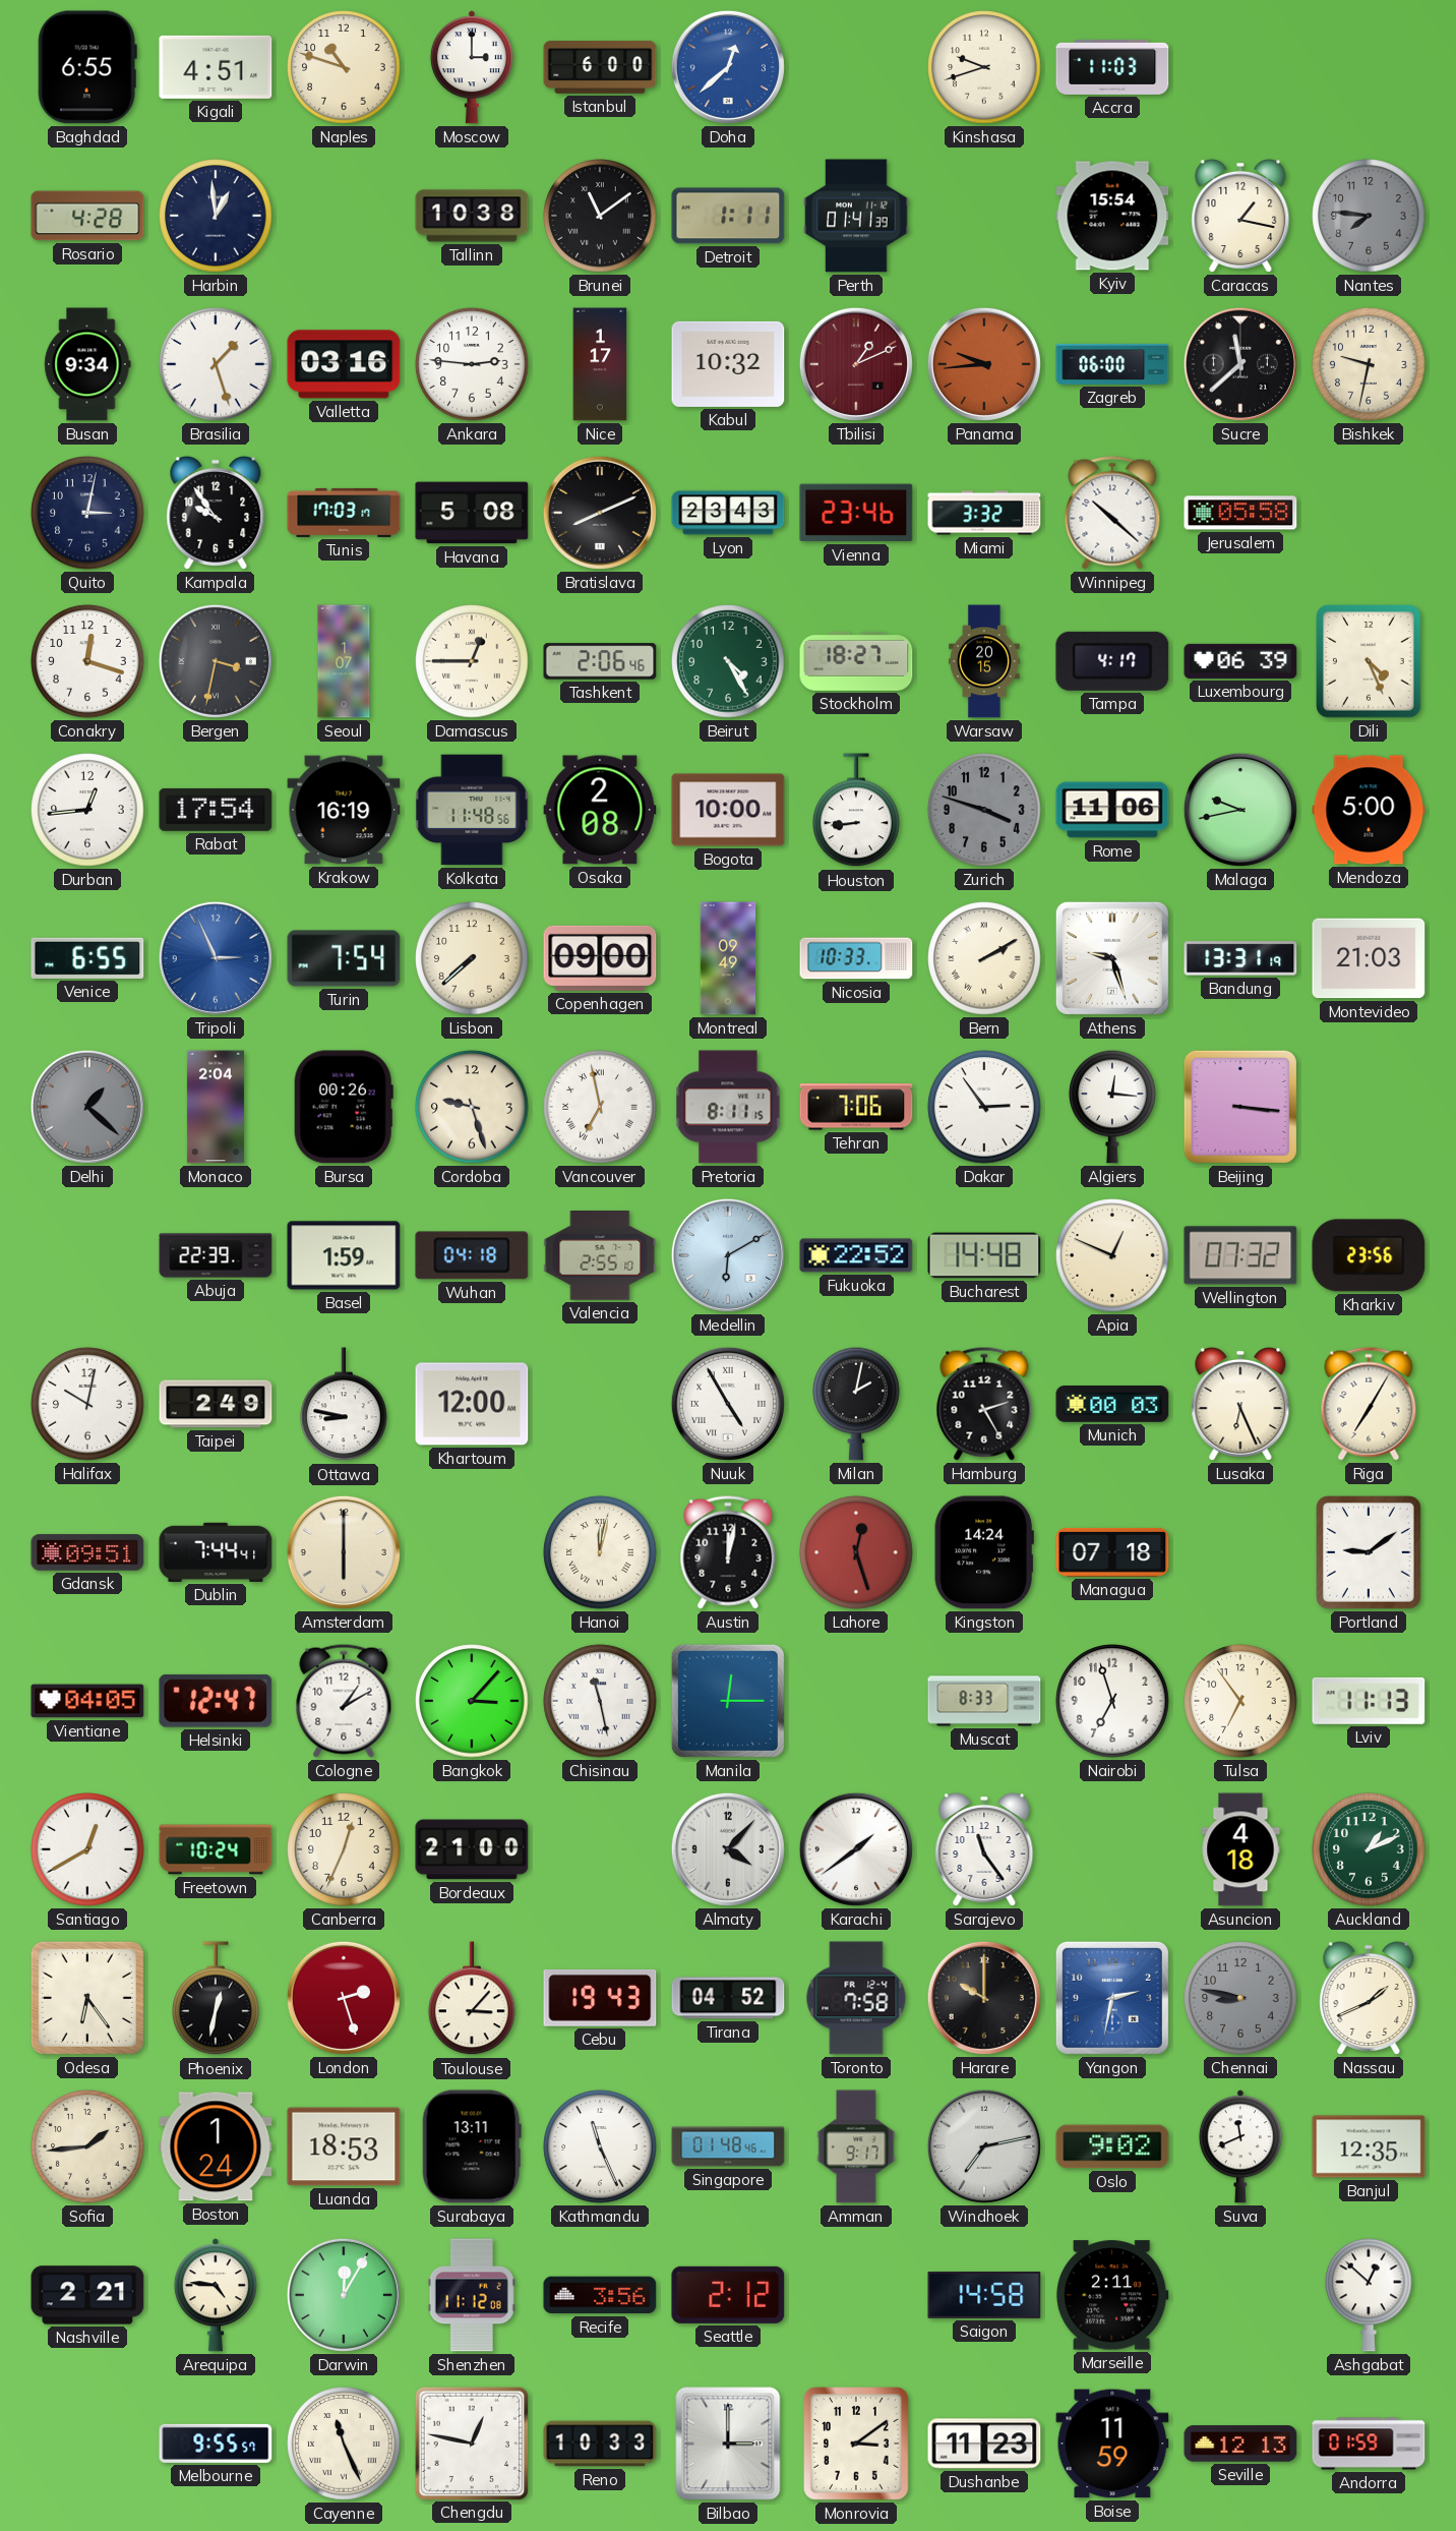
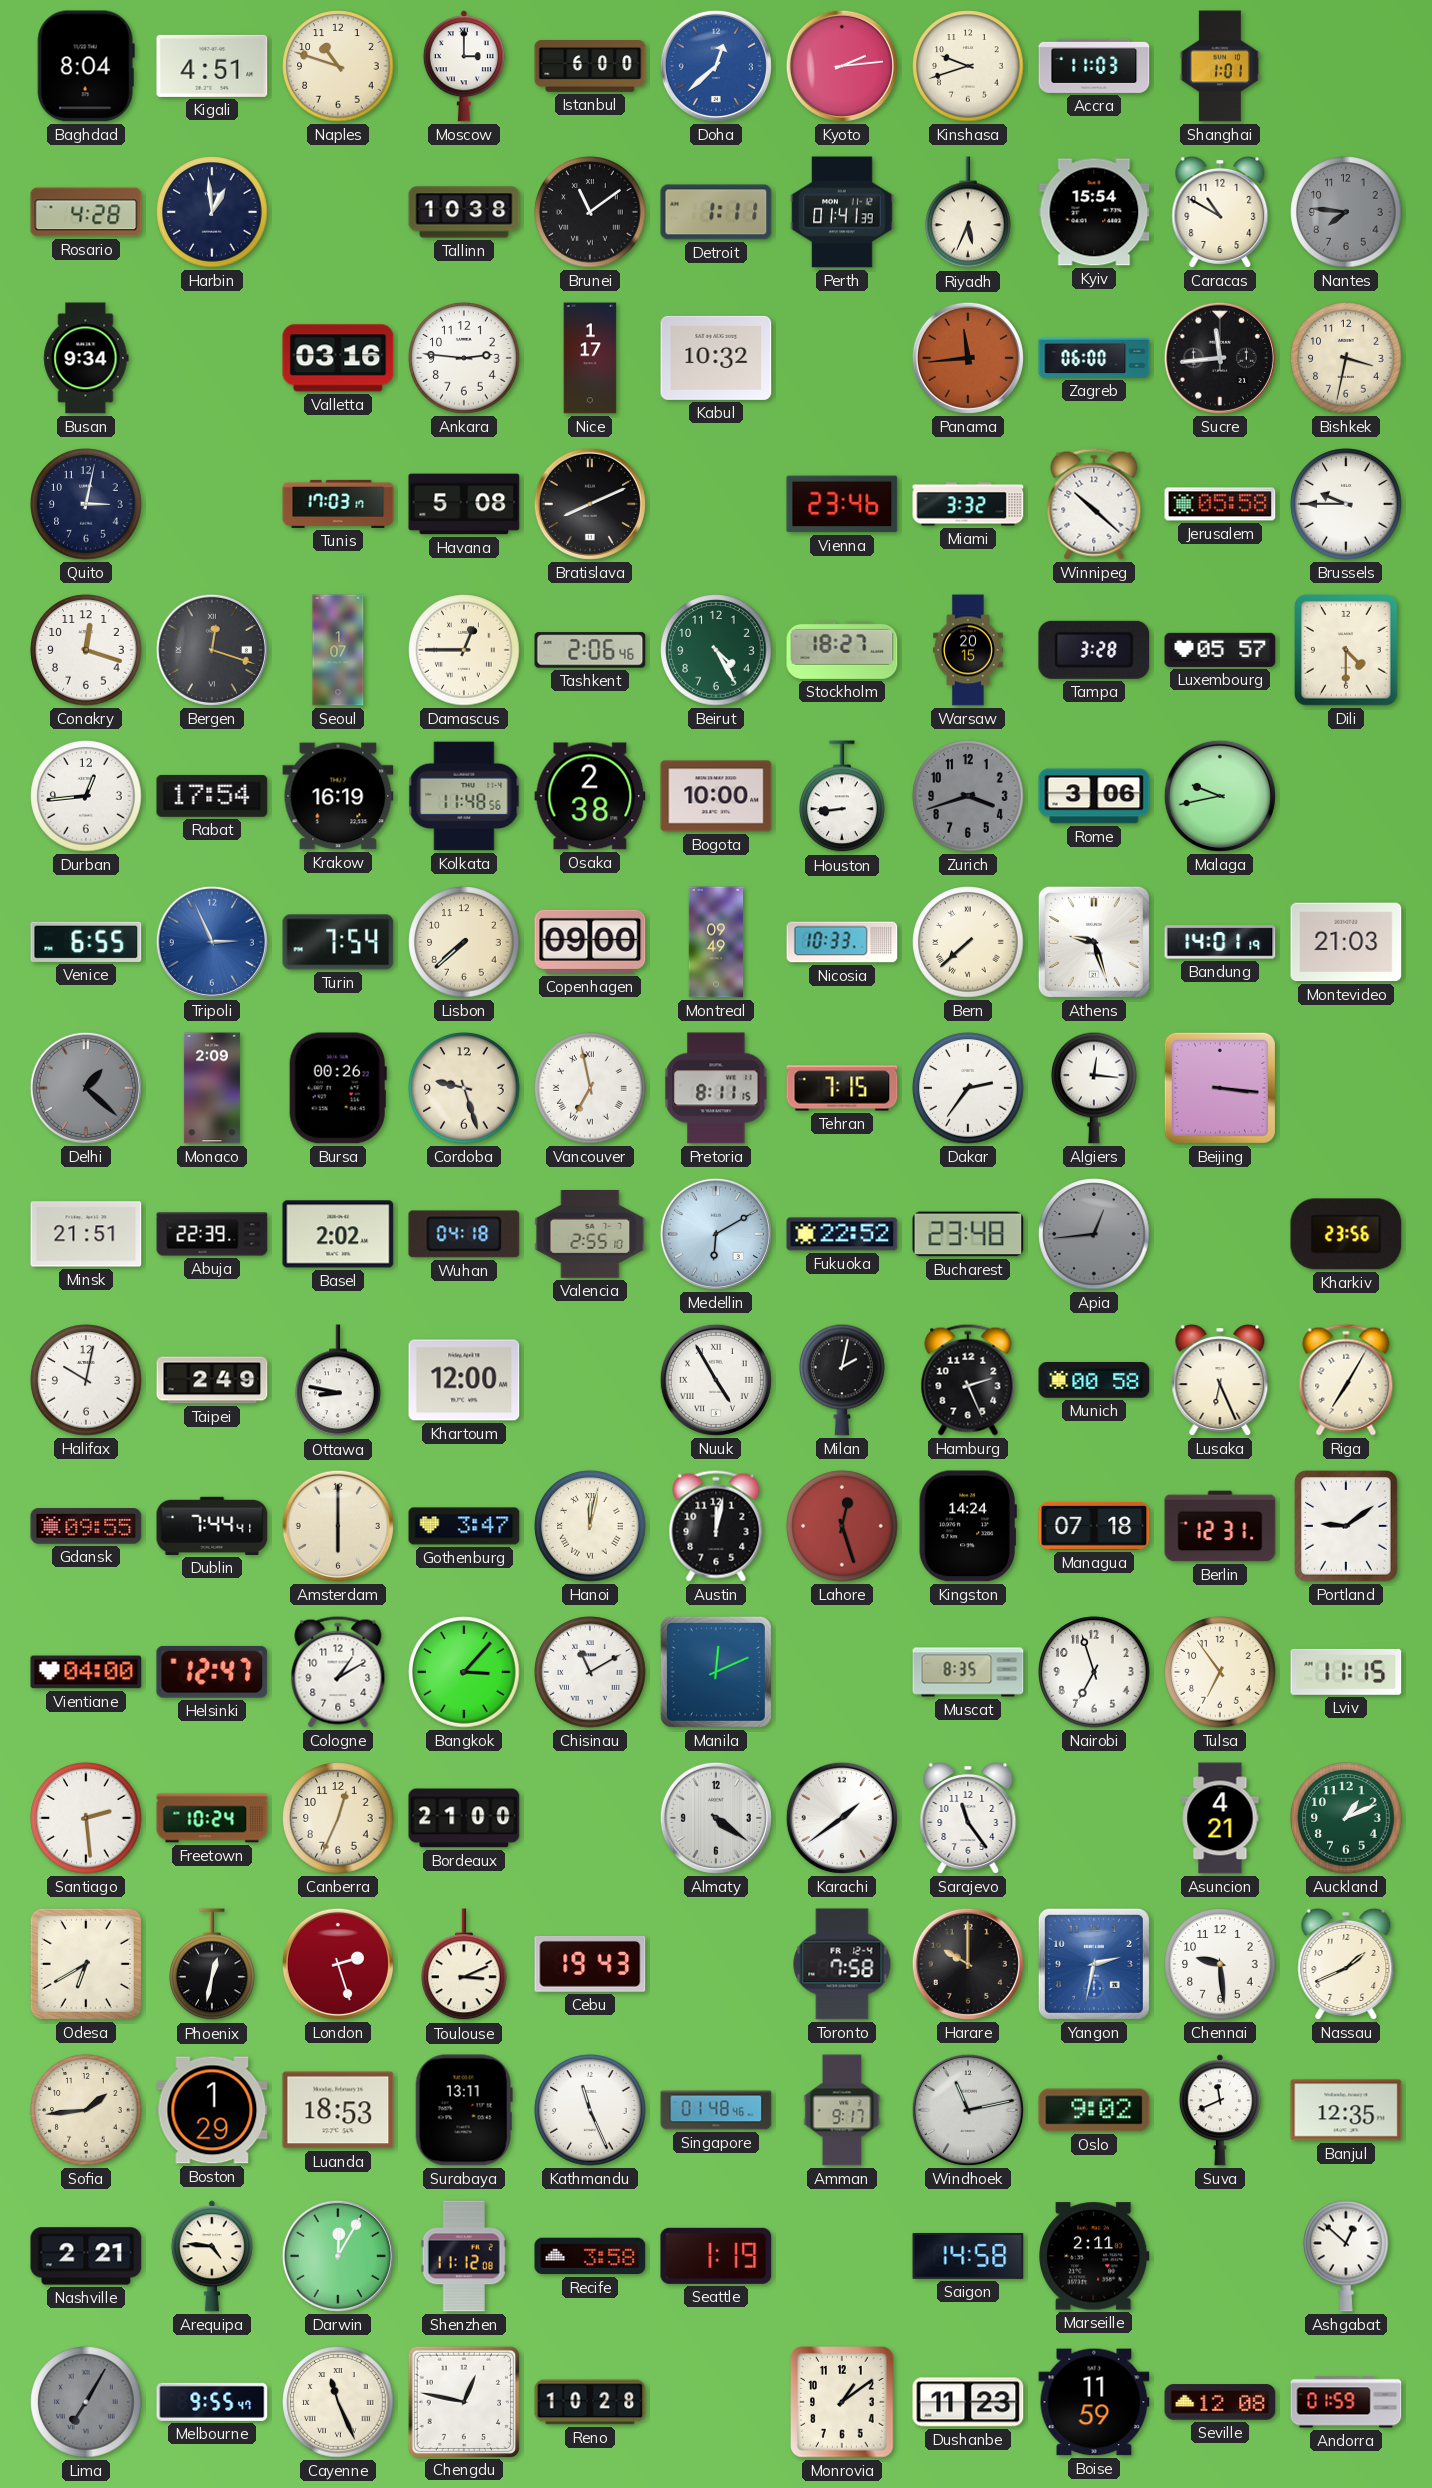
Baghdad: 6:55 -> 8:04 (86, 66)
Kyoto: none -> 2:14 (842, 66)
Shanghai: none -> 1:01 (1220, 66)
Riyadh: none -> 5:34 (968, 213)
Caracas: 1:17 -> 10:50 (1220, 212)
Brasilia: 1:27 -> none (216, 364)
Tbilisi: 1:11 -> none (856, 364)
Panama: 9:44 -> 11:44 (968, 358)
Sucre: 11:38 -> 11:44 (1220, 358)
Bishkek: 9:32 -> 3:32 (1346, 358)
Kampala: 9:54 -> none (216, 513)
Lyon: 23:43 -> none (728, 513)
Brussels: none -> 9:45 (1346, 504)
Bergen: 3:32 -> 12:18 (212, 650)
Tampa: 4:17 -> 3:28 (1094, 650)
Luxembourg: 06:39 -> 05:57 (1220, 650)
Dili: 4:26 -> 4:30 (1346, 650)
Osaka: 2:08 -> 2:38 (590, 796)
Zurich: 3:48 -> 3:42 (968, 796)
Rome: 11:06 -> 3:06 (1094, 796)
Mendoza: 5:00 -> none (1369, 810)
Bern: 2:10 -> 7:38 (968, 942)
Bandung: 13:31 -> 14:01 (1220, 942)
Monaco: 2:04 -> 2:09 (212, 1088)
Tehran: 7:06 -> 7:15 (842, 1088)
Dakar: 2:54 -> 2:36 (968, 1088)
Minsk: none -> 21:51 (86, 1234)
Basel: 1:59 -> 2:02 (338, 1234)
Bucharest: 14:48 -> 23:48 (968, 1234)
Apia: 12:49 -> 12:44 (1094, 1234)
Apia dial: cream -> grey (1094, 1234)
Wellington: 07:32 -> none (1240, 1255)
Hamburg: 2:25 -> 2:26 (968, 1380)
Munich: 00:03 -> 00:58 (1094, 1381)
Gdansk: 09:51 -> 09:55 (86, 1526)
Gothenburg: none -> 3:47 (464, 1526)
Berlin: none -> 12:31 (1220, 1526)
Vientiane: 04:05 -> 04:00 (86, 1672)
Chisinau: 11:28 -> 11:10 (590, 1672)
Manila: 12:15 -> 12:11 (716, 1672)
Muscat: 8:33 -> 8:35 (968, 1672)
Lviv: 11:13 -> 11:15 (1346, 1672)
Santiago: 12:40 -> 2:29 (86, 1818)
Almaty: 4:07 -> 4:21 (716, 1818)
Asuncion: 4:18 -> 4:21 (1220, 1818)
Odesa: 6:24 -> 6:40 (86, 1964)
Toulouse: 3:07 -> 3:11 (464, 1965)
Tirana: 04:52 -> none (728, 1998)
Chennai: 8:47 -> 9:29 (1220, 1964)
Chennai dial: grey -> white (1220, 1964)
Boston: 1:24 -> 1:29 (212, 2110)
Windhoek: 7:13 -> 11:13 (968, 2110)
Recife: 3:56 -> 3:58 (590, 2256)
Seattle: 2:12 -> 1:19 (716, 2256)
Lima: none -> 7:05 (86, 2402)
Melbourne: 9:55:57 -> 9:55:47 (212, 2402)
Reno: 10:33 -> 10:28 (590, 2402)
Bilbao: 3:00 -> none (728, 2444)
Monrovia: 3:09 -> 1:09 (842, 2402)
Seville: 12:13 -> 12:08 (1220, 2402)
